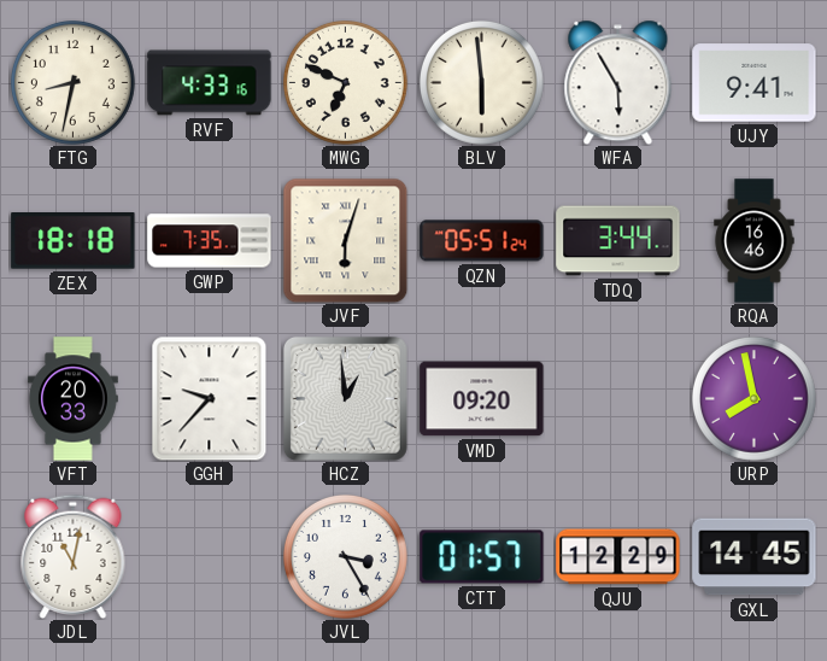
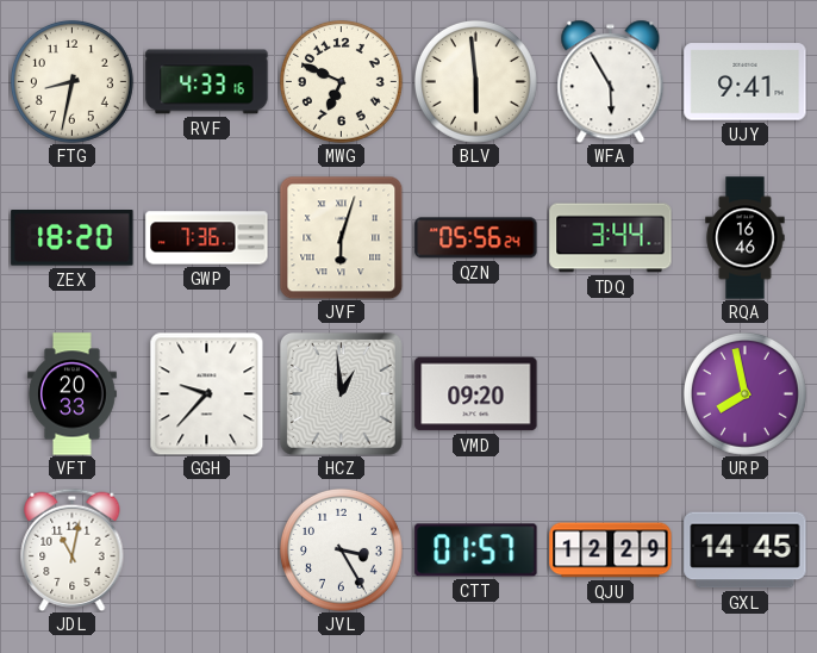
ZEX: 18:18 -> 18:20 (73, 238)
GWP: 7:35 -> 7:36 (207, 238)
QZN: 05:51 -> 05:56 (476, 238)
